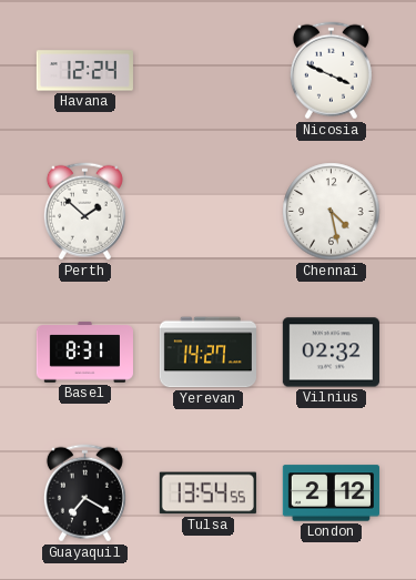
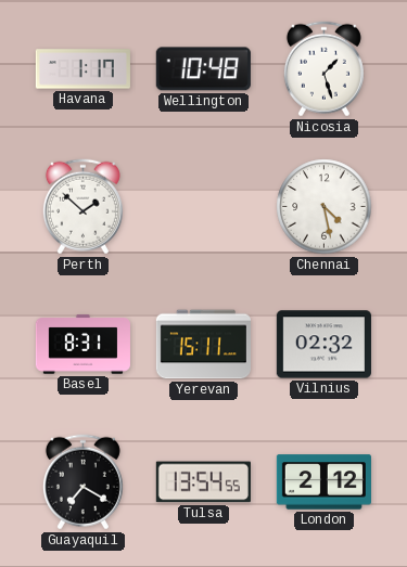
Havana: 12:24 -> 1:17 (82, 69)
Wellington: none -> 10:48 (203, 69)
Nicosia: 3:49 -> 1:27 (323, 69)
Yerevan: 14:27 -> 15:11 (203, 345)
